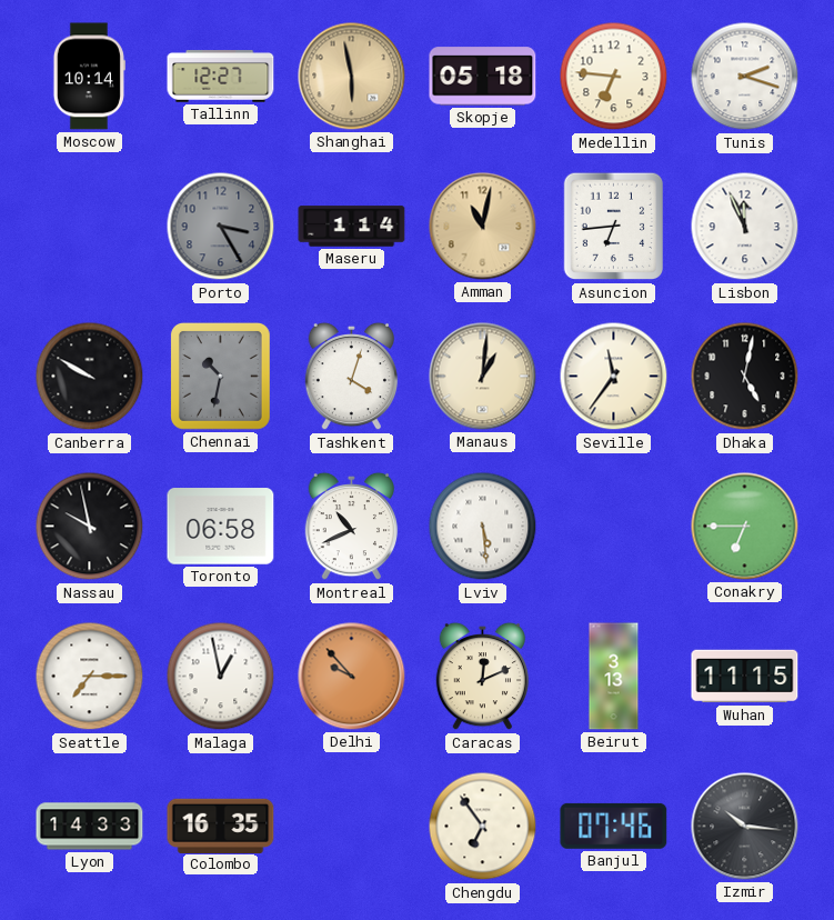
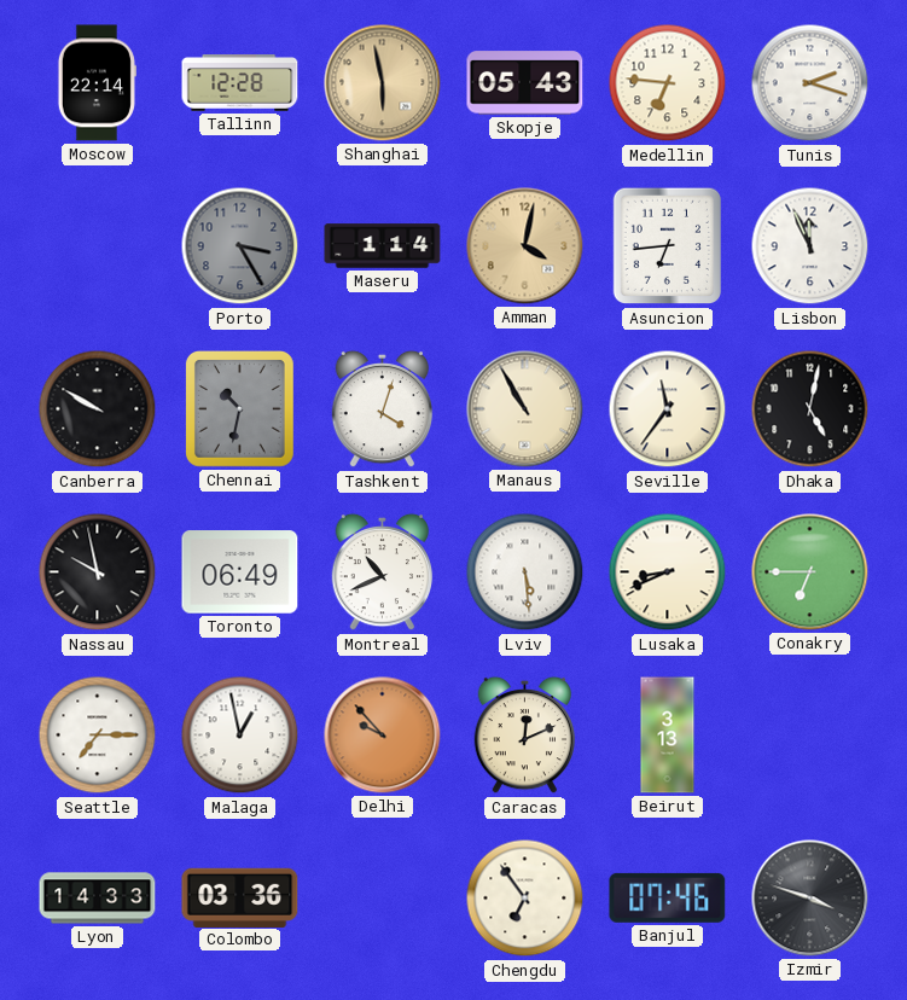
Moscow: 10:14 -> 22:14 (97, 83)
Tallinn: 12:27 -> 12:28 (240, 83)
Skopje: 05:18 -> 05:43 (525, 83)
Amman: 11:02 -> 4:02 (525, 246)
Manaus: 1:01 -> 10:55 (525, 409)
Toronto: 06:58 -> 06:49 (240, 572)
Lusaka: none -> 8:41 (668, 572)
Wuhan: 11:15 -> none (745, 677)
Colombo: 16:35 -> 03:36 (240, 897)
Izmir: 10:16 -> 3:48 (810, 899)
